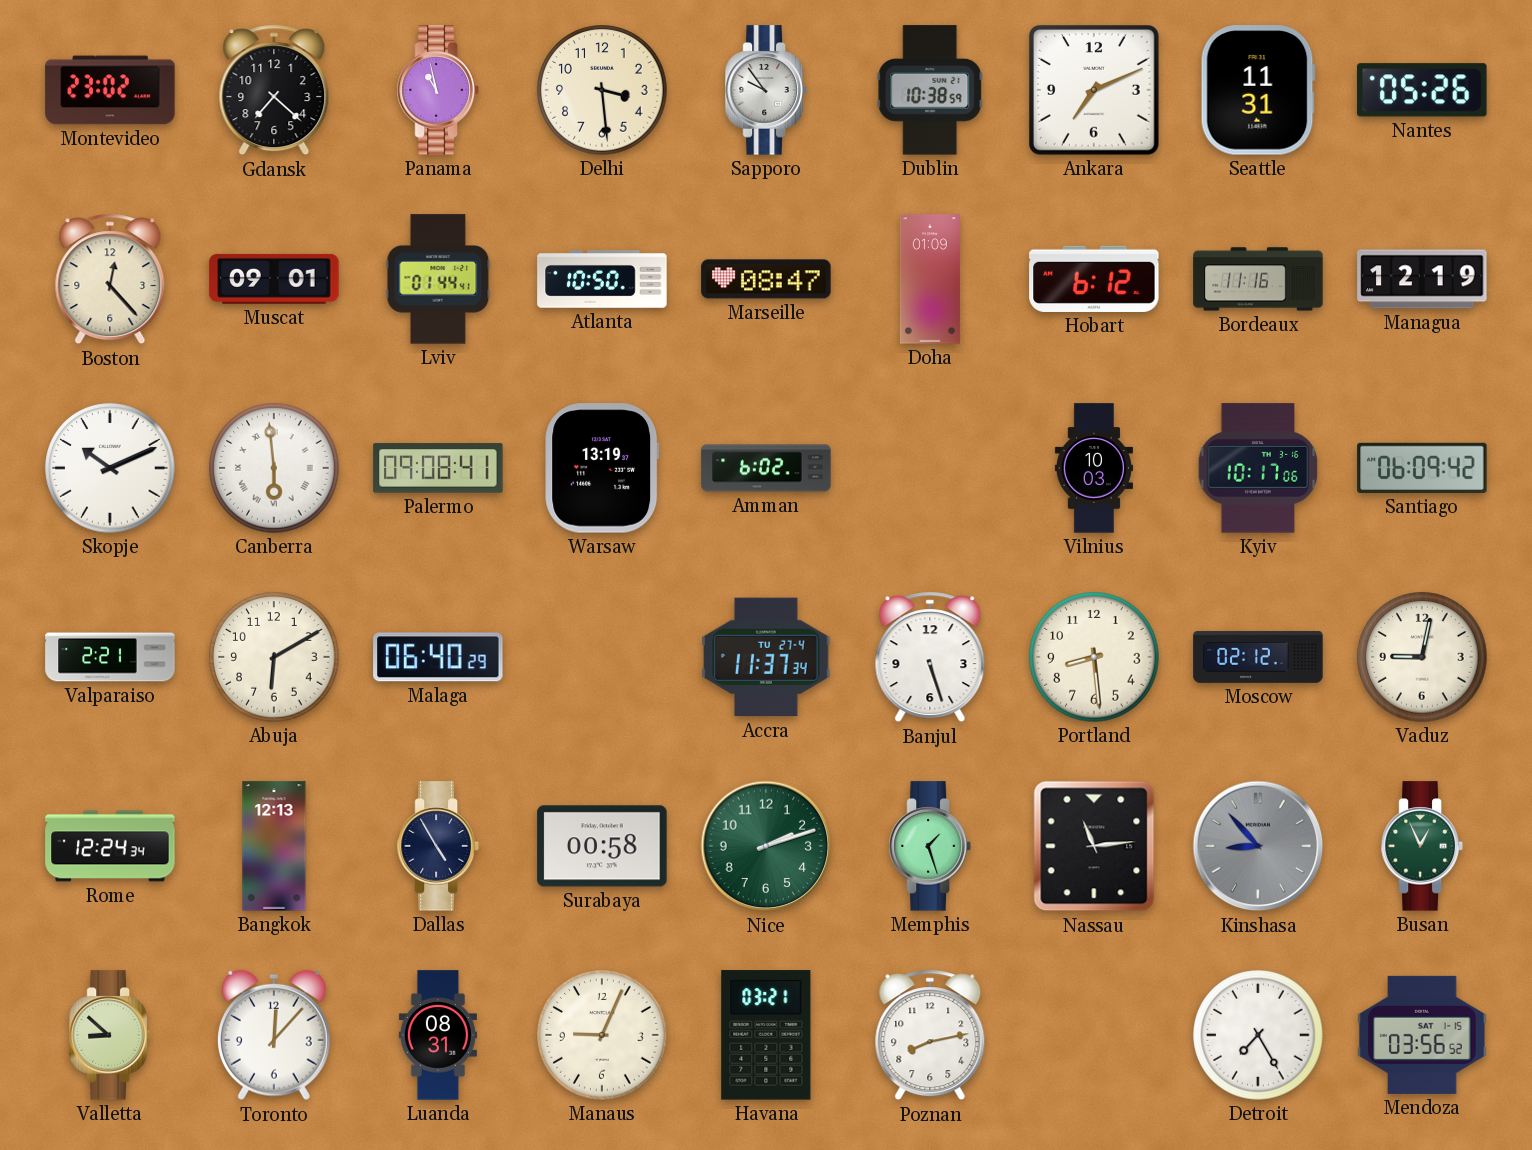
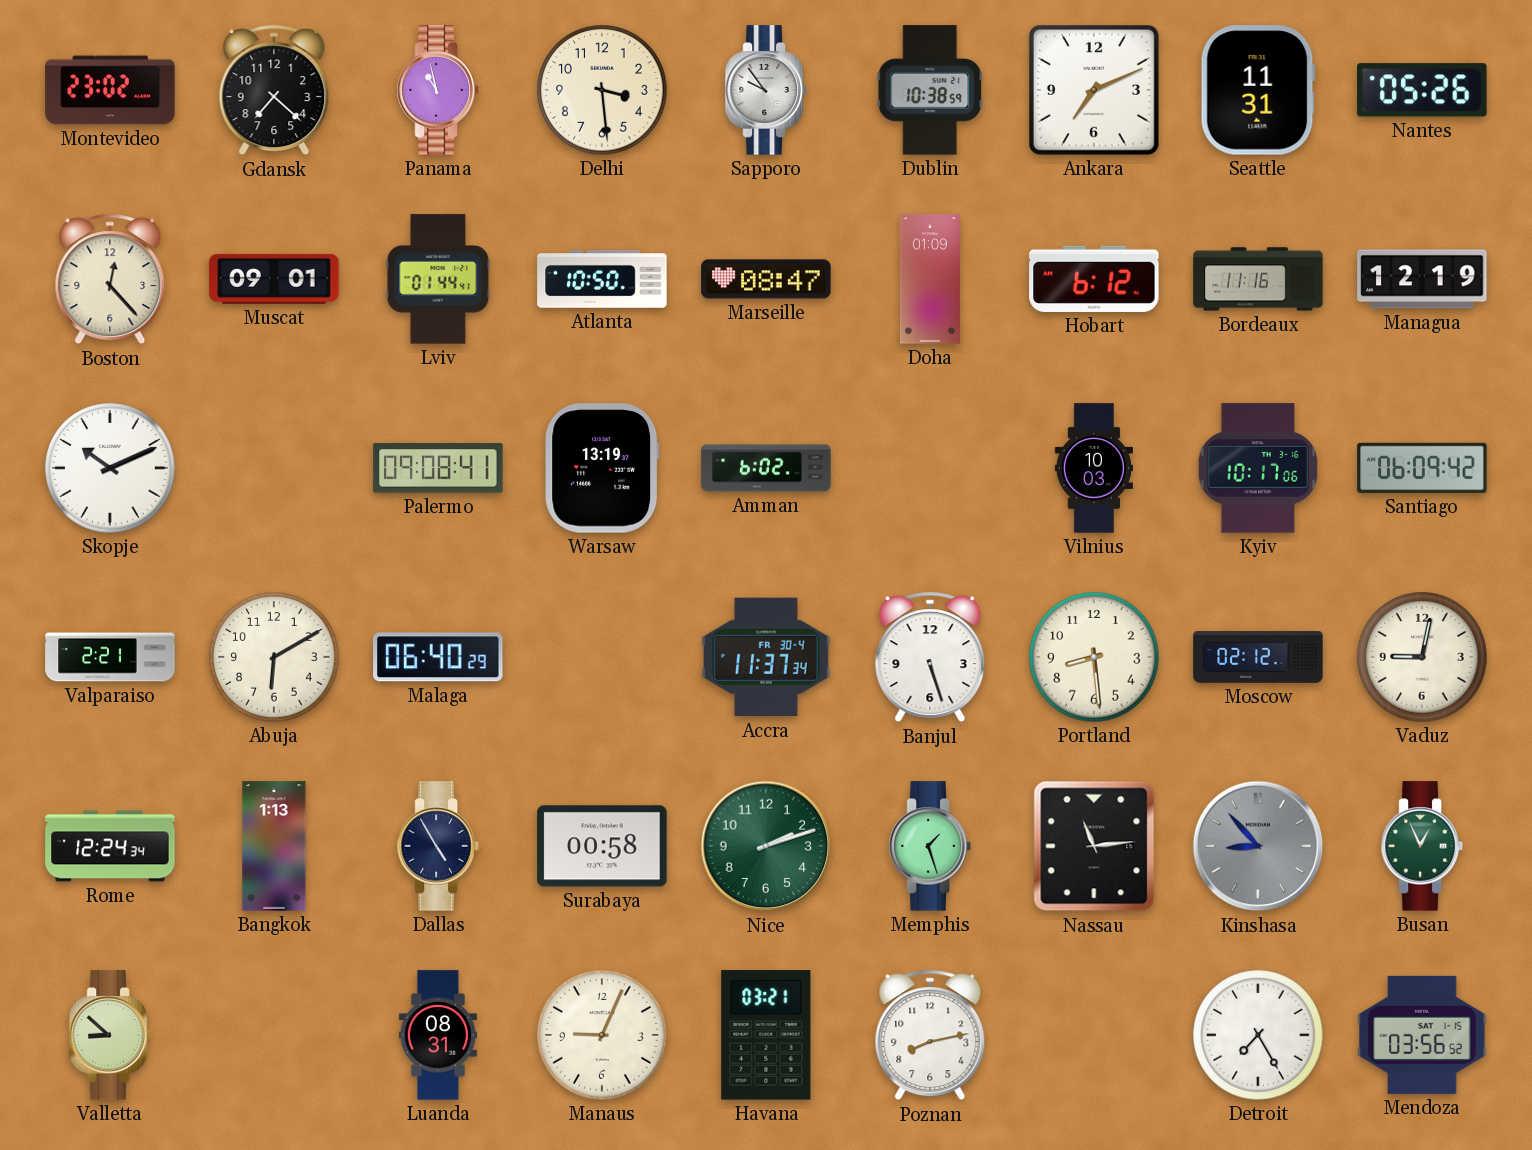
Canberra: 5:59 -> none (274, 468)
Accra date: TU 27-4 -> FR 30-4 (766, 657)
Bangkok: 12:13 -> 1:13 (274, 846)
Toronto: 12:07 -> none (274, 1035)
